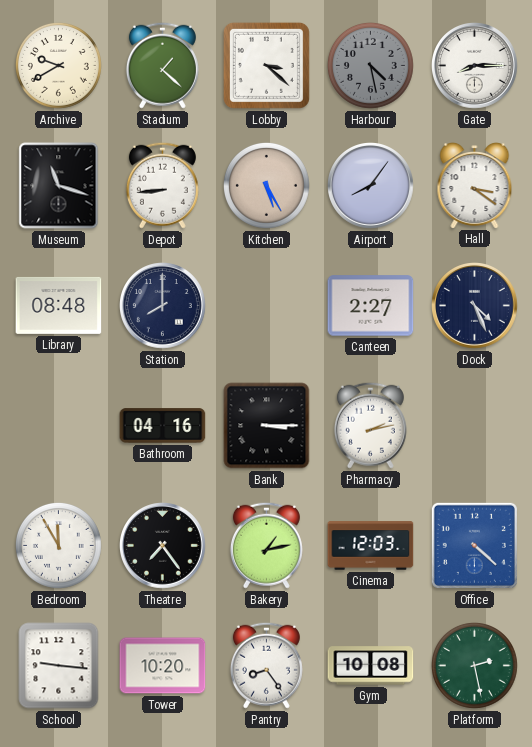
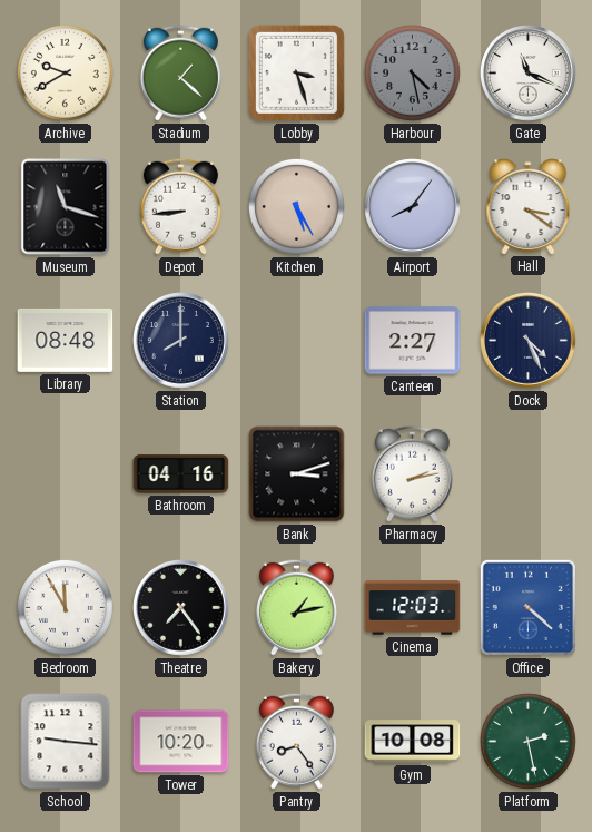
Lobby: 3:22 -> 3:27 (296, 72)
Gate: 8:15 -> 11:19 (529, 74)
Bank: 3:15 -> 3:12 (297, 474)
